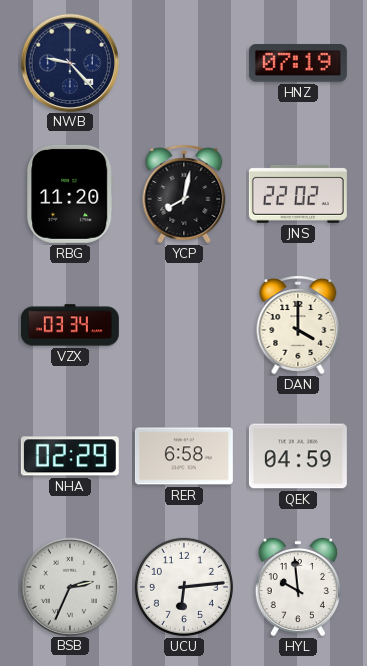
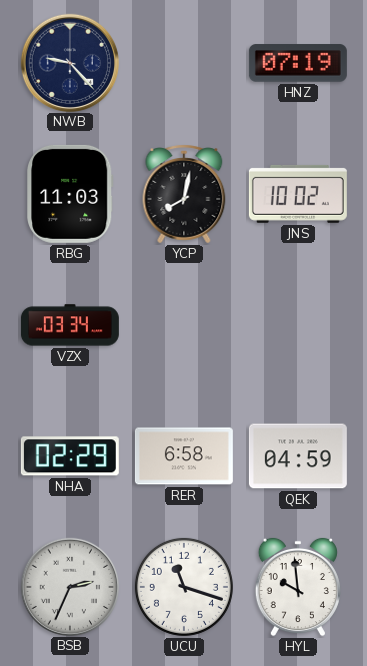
RBG: 11:20 -> 11:03 (70, 194)
JNS: 22:02 -> 10:02 (298, 194)
DAN: 4:00 -> none (298, 325)
UCU: 6:14 -> 11:18 (184, 587)
